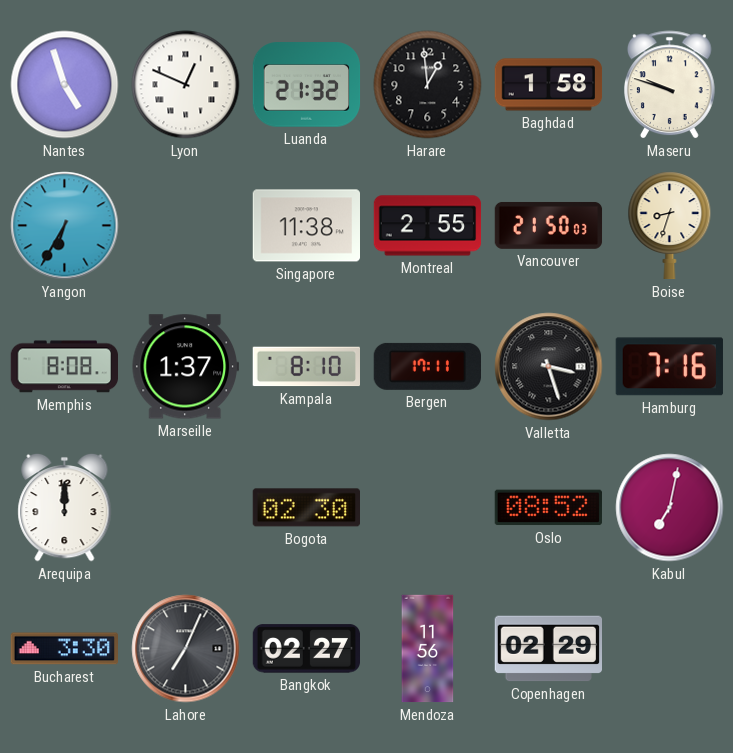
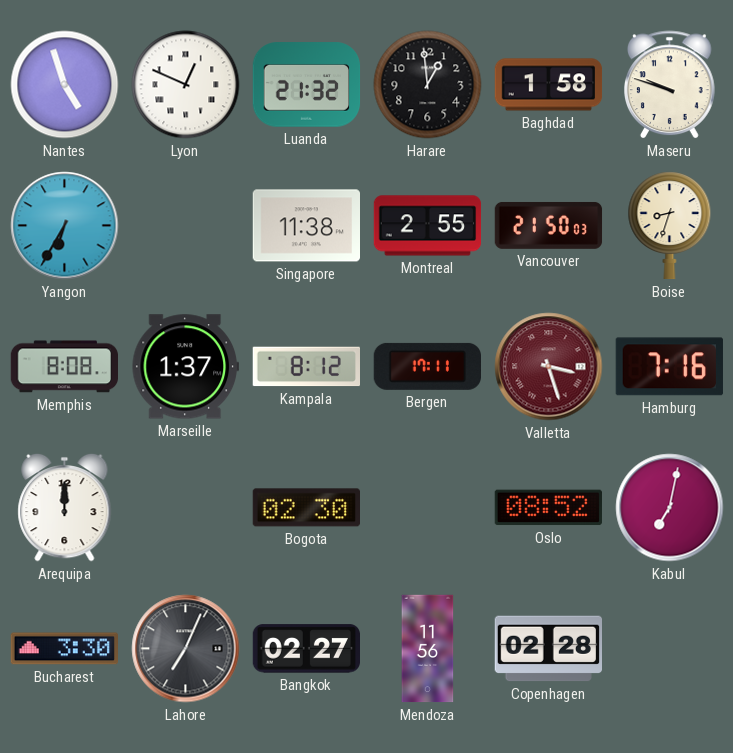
Kampala: 8:10 -> 8:12 (306, 367)
Valletta dial: black -> burgundy (549, 367)
Copenhagen: 02:29 -> 02:28 (548, 649)
